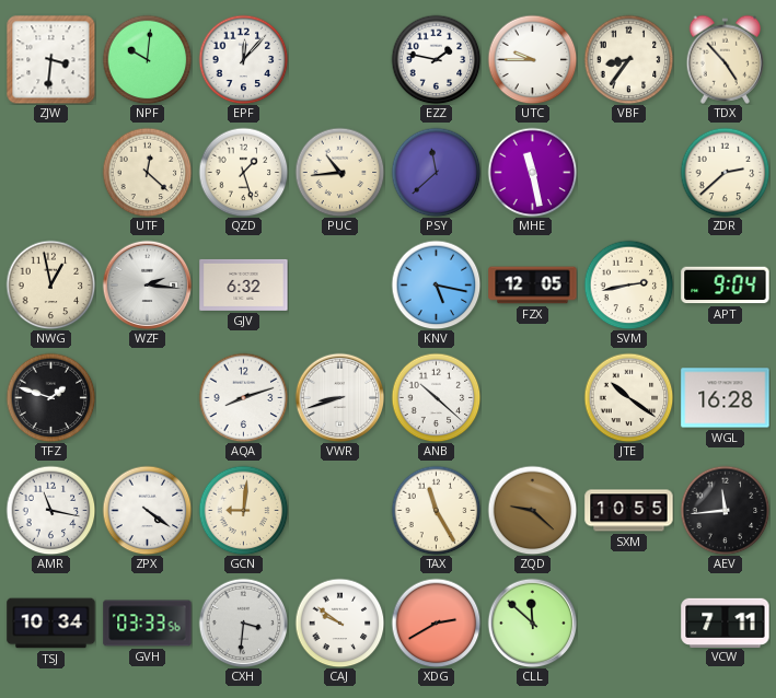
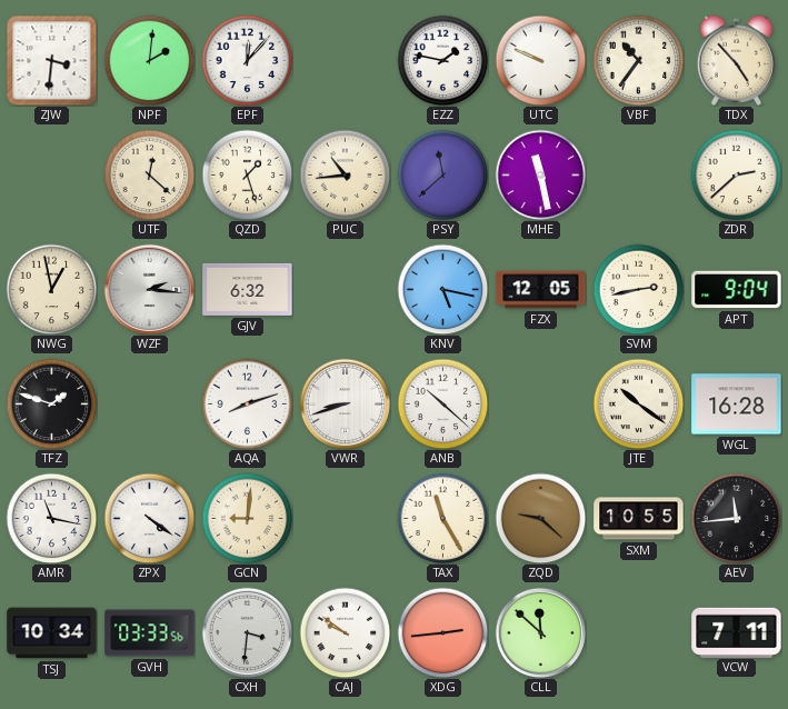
NPF: 10:01 -> 2:01 (149, 60)
UTC: 9:45 -> 9:49 (540, 60)
VBF: 8:36 -> 10:36 (638, 60)
XDG: 2:40 -> 2:44 (442, 632)
